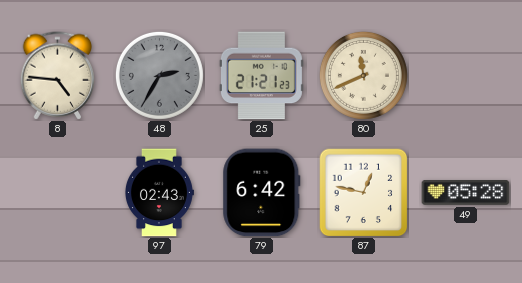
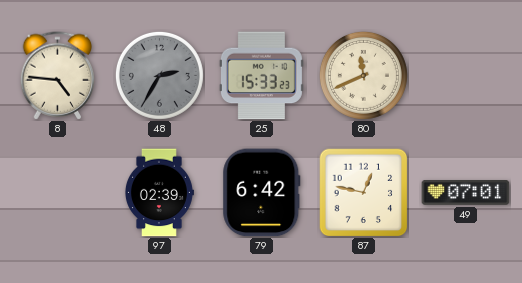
25: 21:21 -> 15:33 (261, 76)
97: 02:43 -> 02:39 (159, 193)
49: 05:28 -> 07:01 (466, 193)
